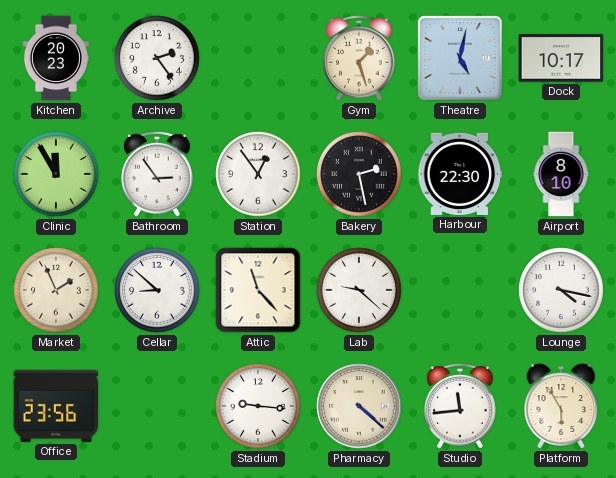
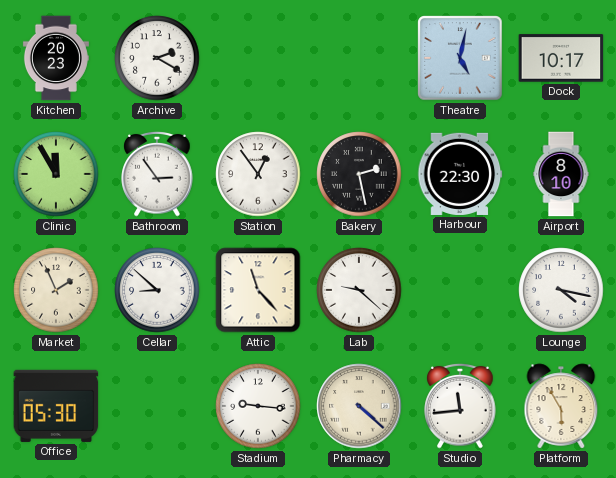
Archive: 2:24 -> 2:20 (157, 58)
Gym: 1:27 -> none (359, 58)
Office: 23:56 -> 05:30 (56, 406)
